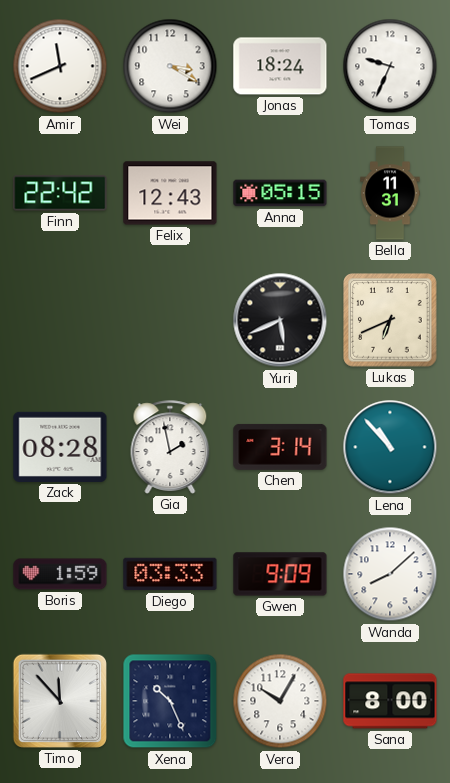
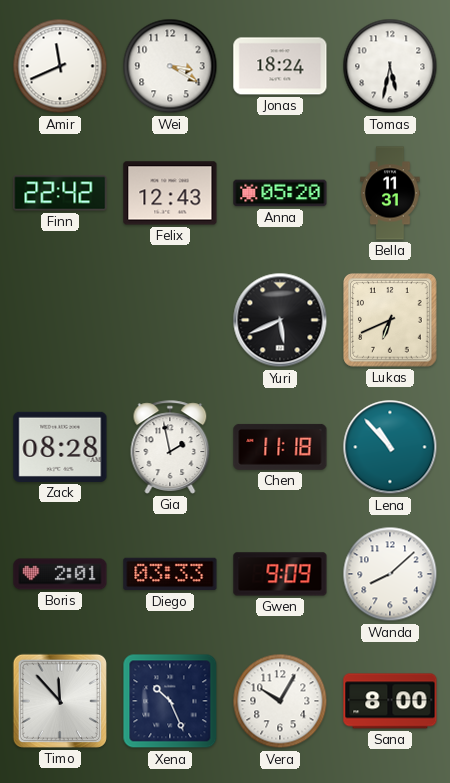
Tomas: 9:34 -> 5:32 (390, 66)
Anna: 05:15 -> 05:20 (280, 193)
Chen: 3:14 -> 11:18 (280, 447)
Boris: 1:59 -> 2:01 (60, 574)
